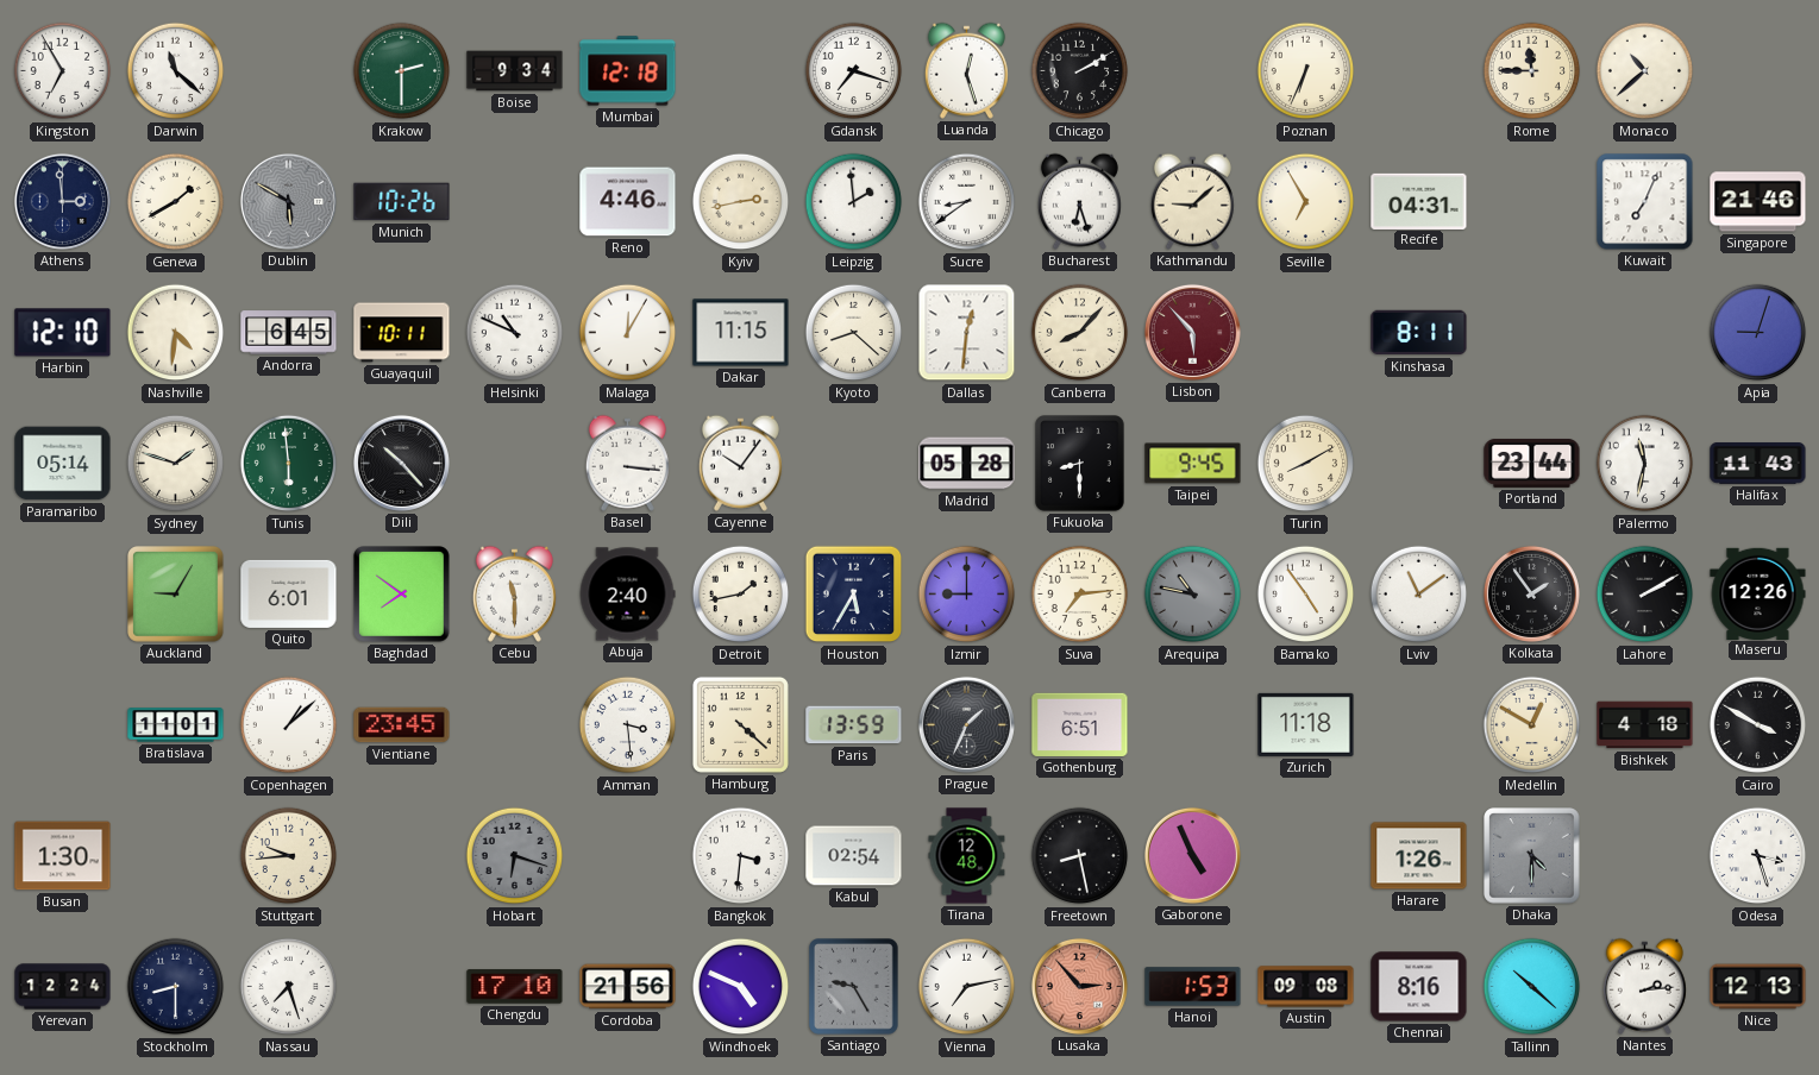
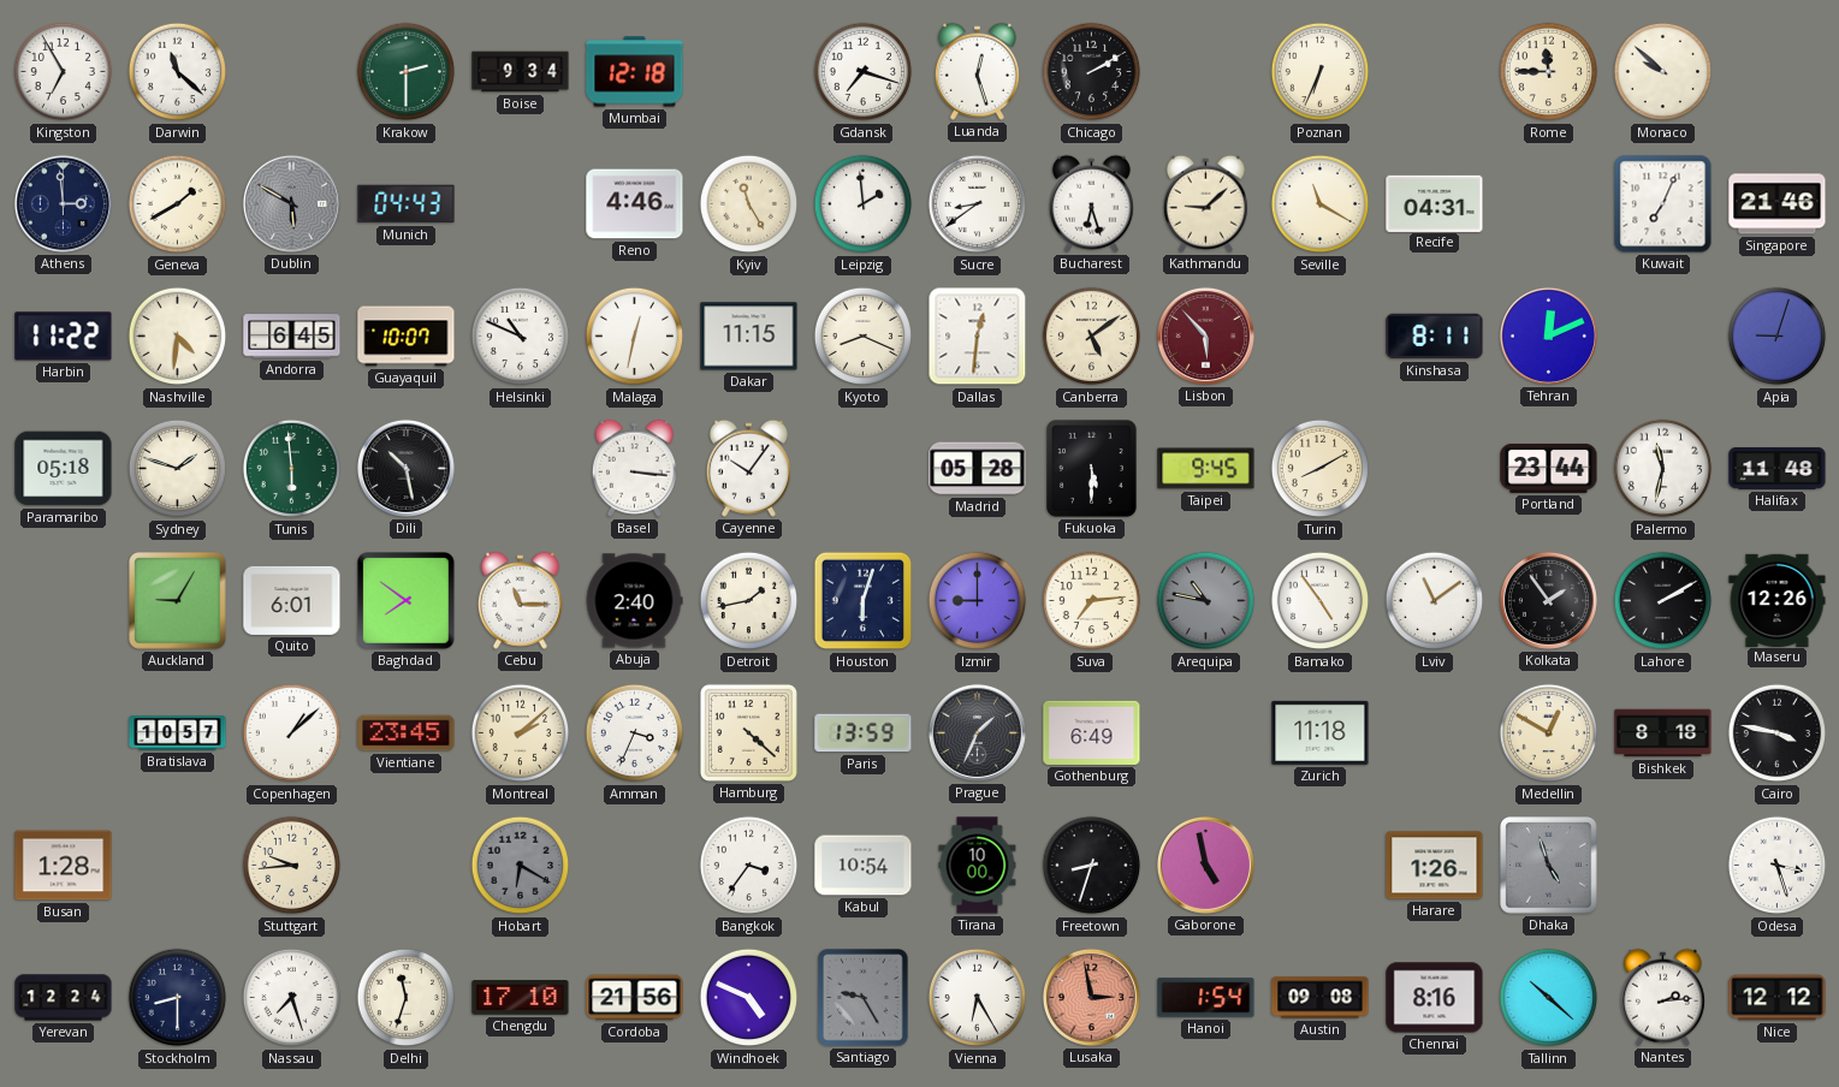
Monaco: 10:38 -> 9:52 (1663, 72)
Munich: 10:26 -> 04:43 (407, 204)
Kyiv: 2:43 -> 11:25 (749, 204)
Seville: 6:55 -> 11:20 (1321, 204)
Harbin: 12:10 -> 11:22 (64, 337)
Guayaquil: 10:11 -> 10:07 (407, 337)
Malaga: 12:05 -> 12:32 (635, 337)
Kyoto: 8:22 -> 8:19 (864, 337)
Canberra: 8:07 -> 5:09 (1092, 337)
Tehran: none -> 12:11 (1548, 335)
Paramaribo: 05:14 -> 05:18 (64, 469)
Dili: 10:23 -> 10:28 (405, 468)
Fukuoka: 8:30 -> 5:30 (1092, 469)
Halifax: 11:43 -> 11:48 (1778, 469)
Cebu: 11:30 -> 11:15 (520, 600)
Houston: 5:35 -> 6:03 (864, 601)
Bratislava: 11:01 -> 10:57 (178, 733)
Montreal: none -> 2:08 (521, 733)
Amman: 3:29 -> 3:34 (635, 733)
Gothenburg: 6:51 -> 6:49 (1092, 732)
Bishkek: 4:18 -> 8:18 (1663, 733)
Cairo: 3:50 -> 3:47 (1778, 733)
Busan: 1:30 -> 1:28 (64, 866)
Hobart: 6:18 -> 6:20 (521, 866)
Bangkok: 3:31 -> 3:36 (749, 866)
Kabul: 02:54 -> 10:54 (864, 866)
Tirana: 12:48 -> 10:00 (978, 866)
Freetown: 8:28 -> 8:33 (1092, 866)
Gaborone: 4:56 -> 4:58 (1205, 865)
Dhaka: 4:30 -> 4:57 (1549, 866)
Delhi: none -> 11:33 (407, 998)
Vienna: 7:13 -> 6:25 (978, 998)
Lusaka: 2:53 -> 2:58 (1091, 997)
Hanoi: 1:53 -> 1:54 (1206, 998)
Nice: 12:13 -> 12:12 (1778, 998)
